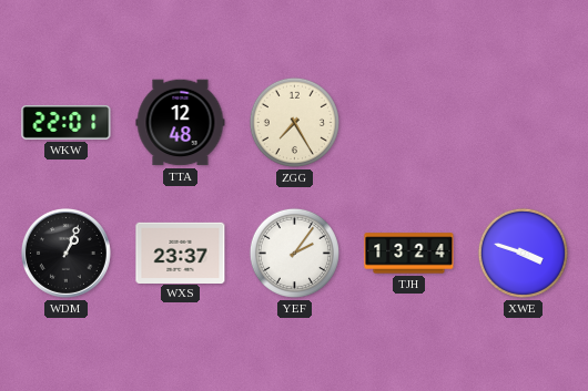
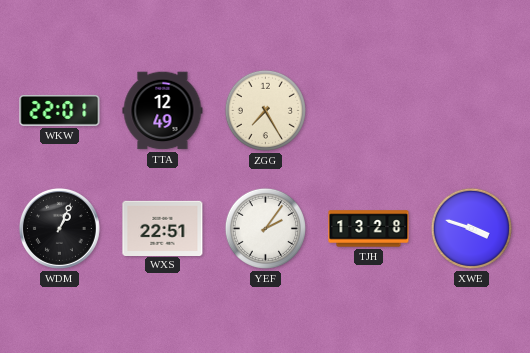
TTA: 12:48 -> 12:49 (163, 111)
WXS: 23:37 -> 22:51 (163, 228)
TJH: 13:24 -> 13:28 (369, 229)
